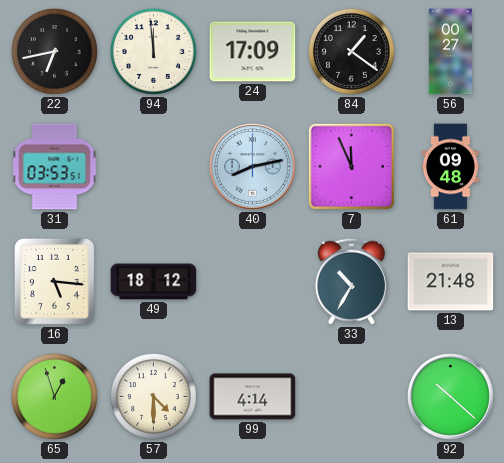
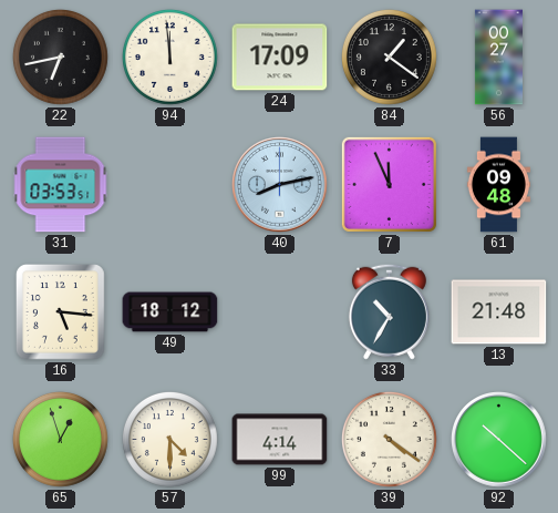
39: none -> 4:21 (389, 439)
